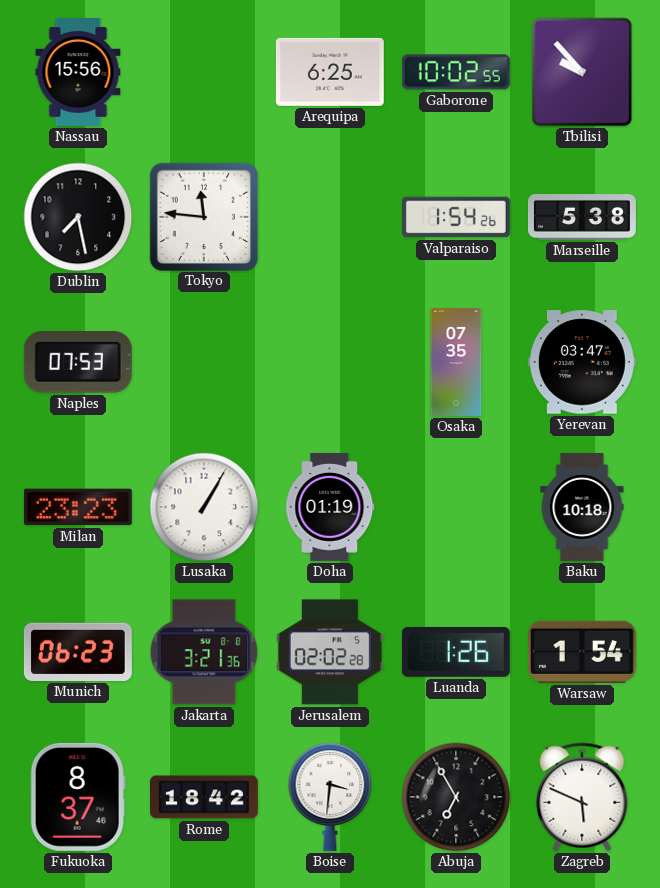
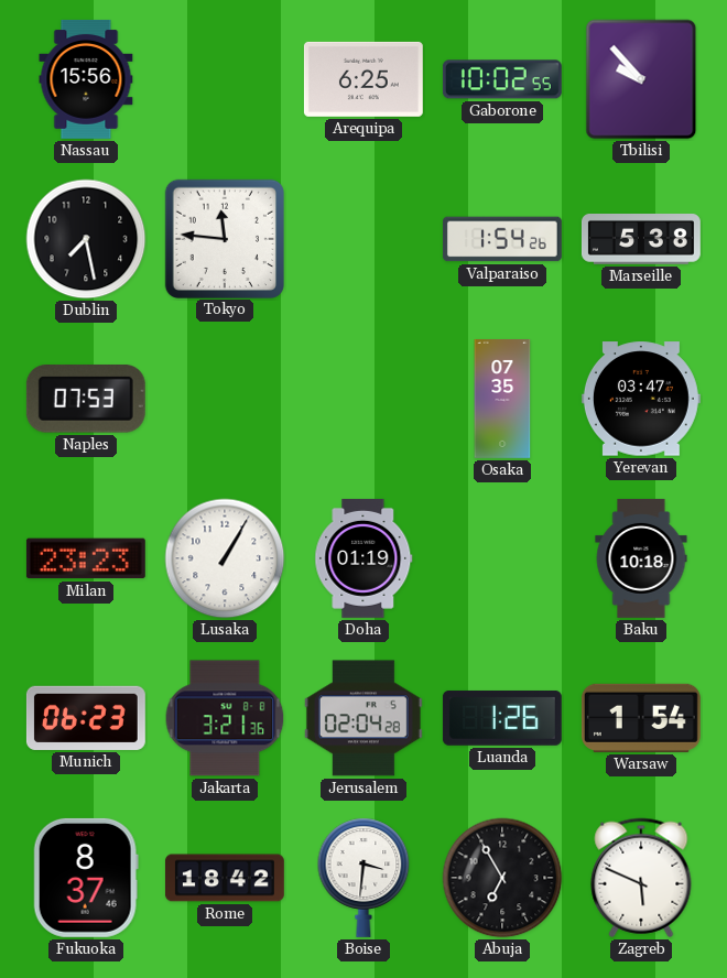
Jerusalem: 02:02 -> 02:04 (363, 718)
